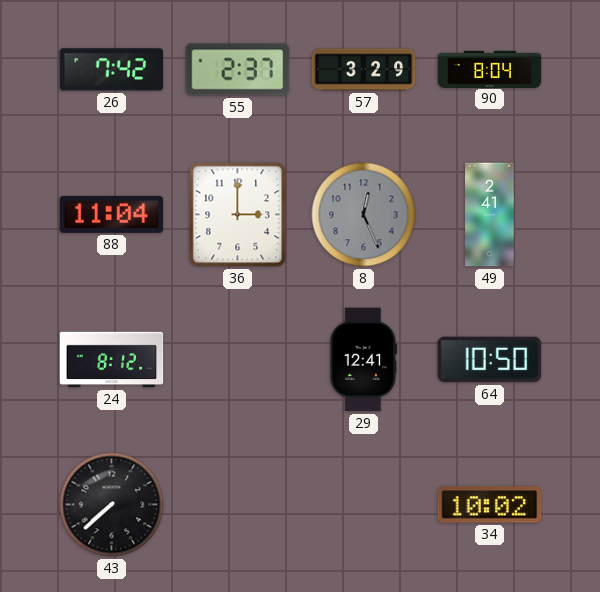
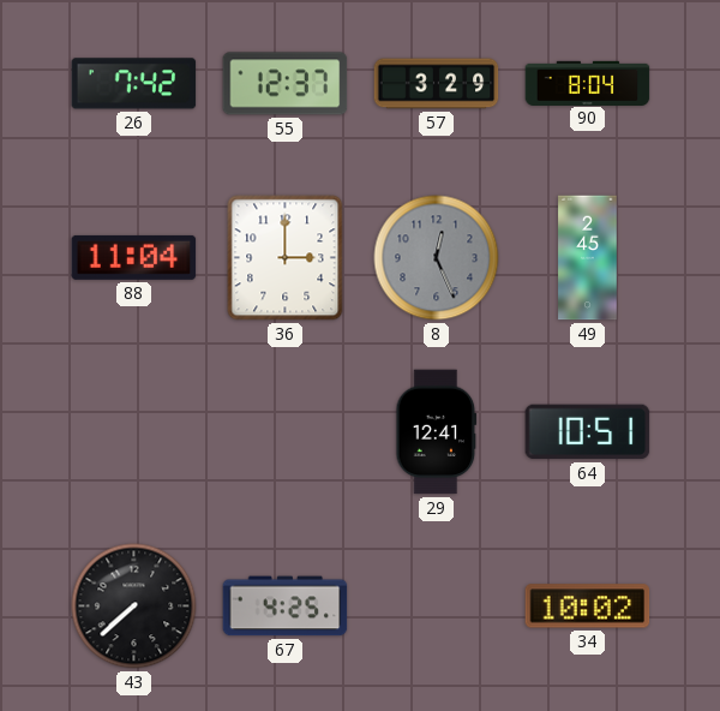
55: 2:37 -> 12:37 (286, 84)
49: 2:41 -> 2:45 (588, 258)
24: 8:12 -> none (112, 360)
64: 10:50 -> 10:51 (588, 432)
67: none -> 4:25 (286, 607)
